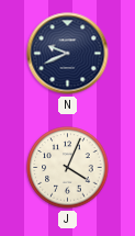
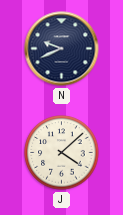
J: 4:04 -> 4:08 (62, 153)
